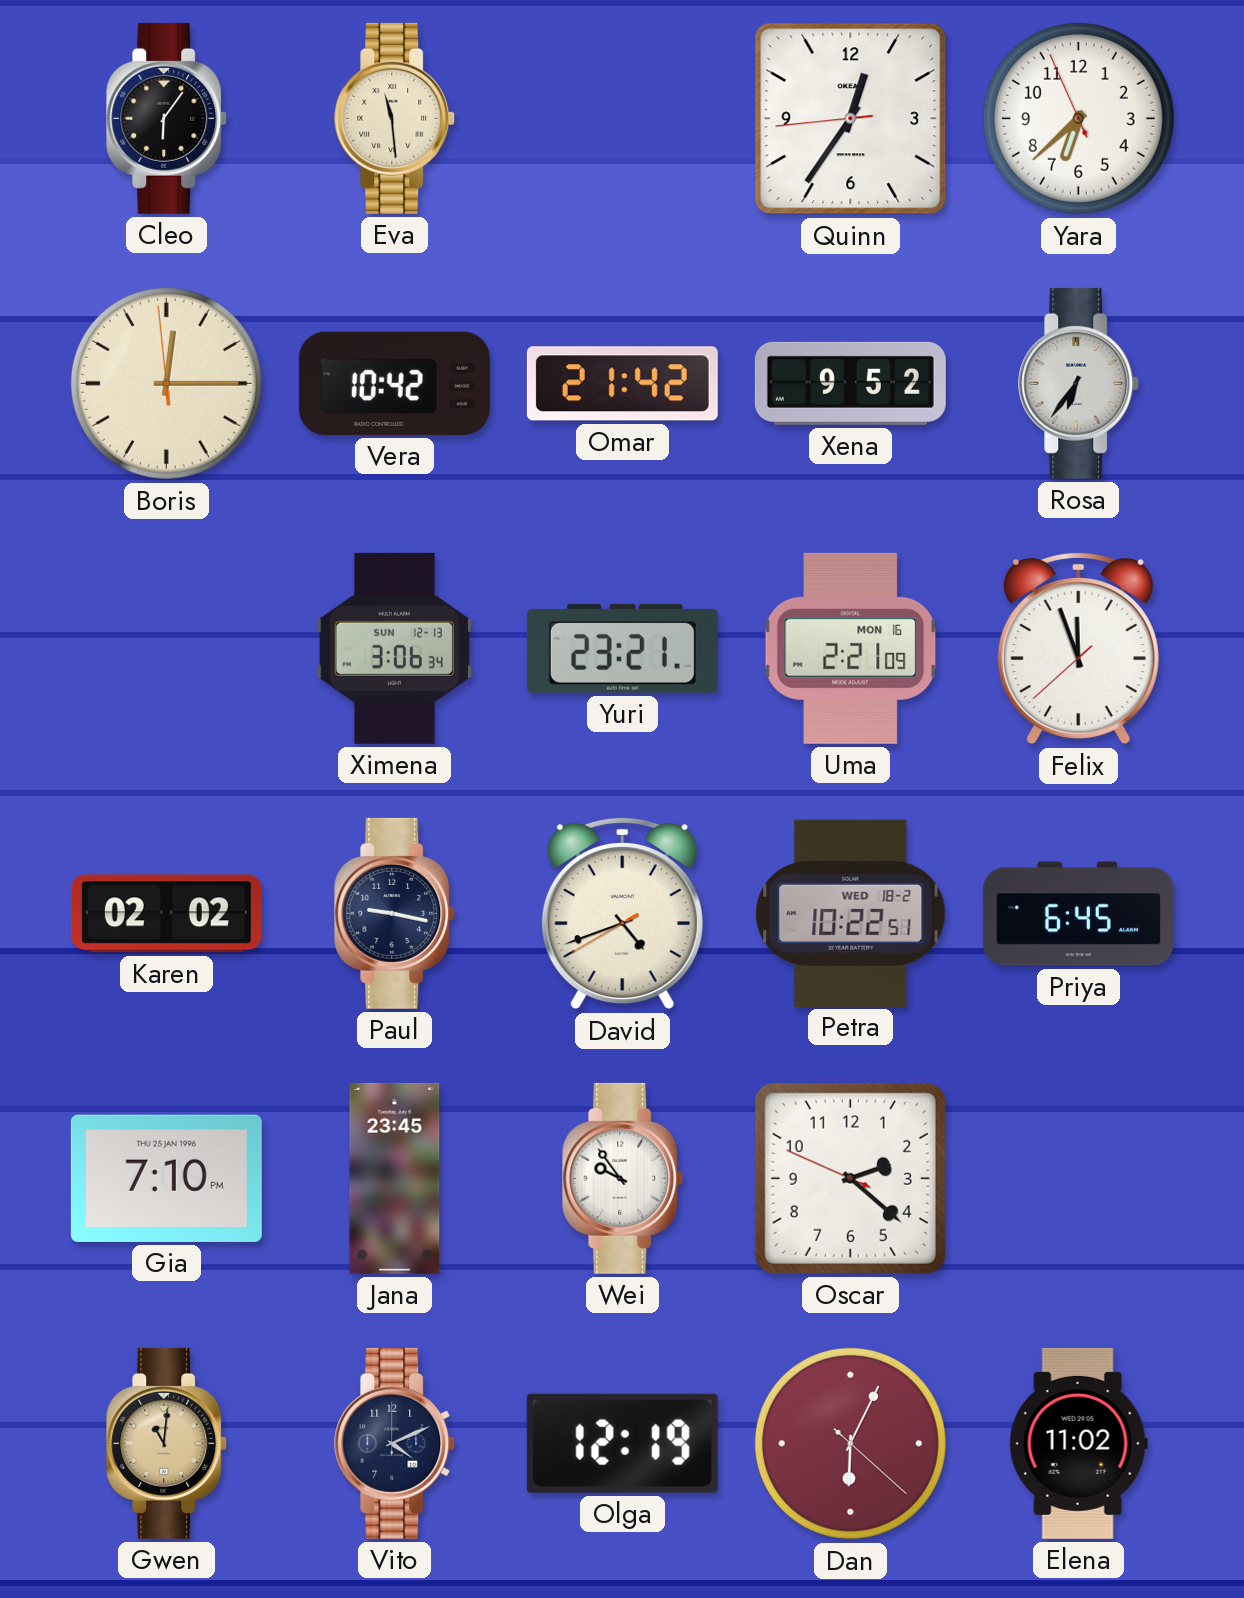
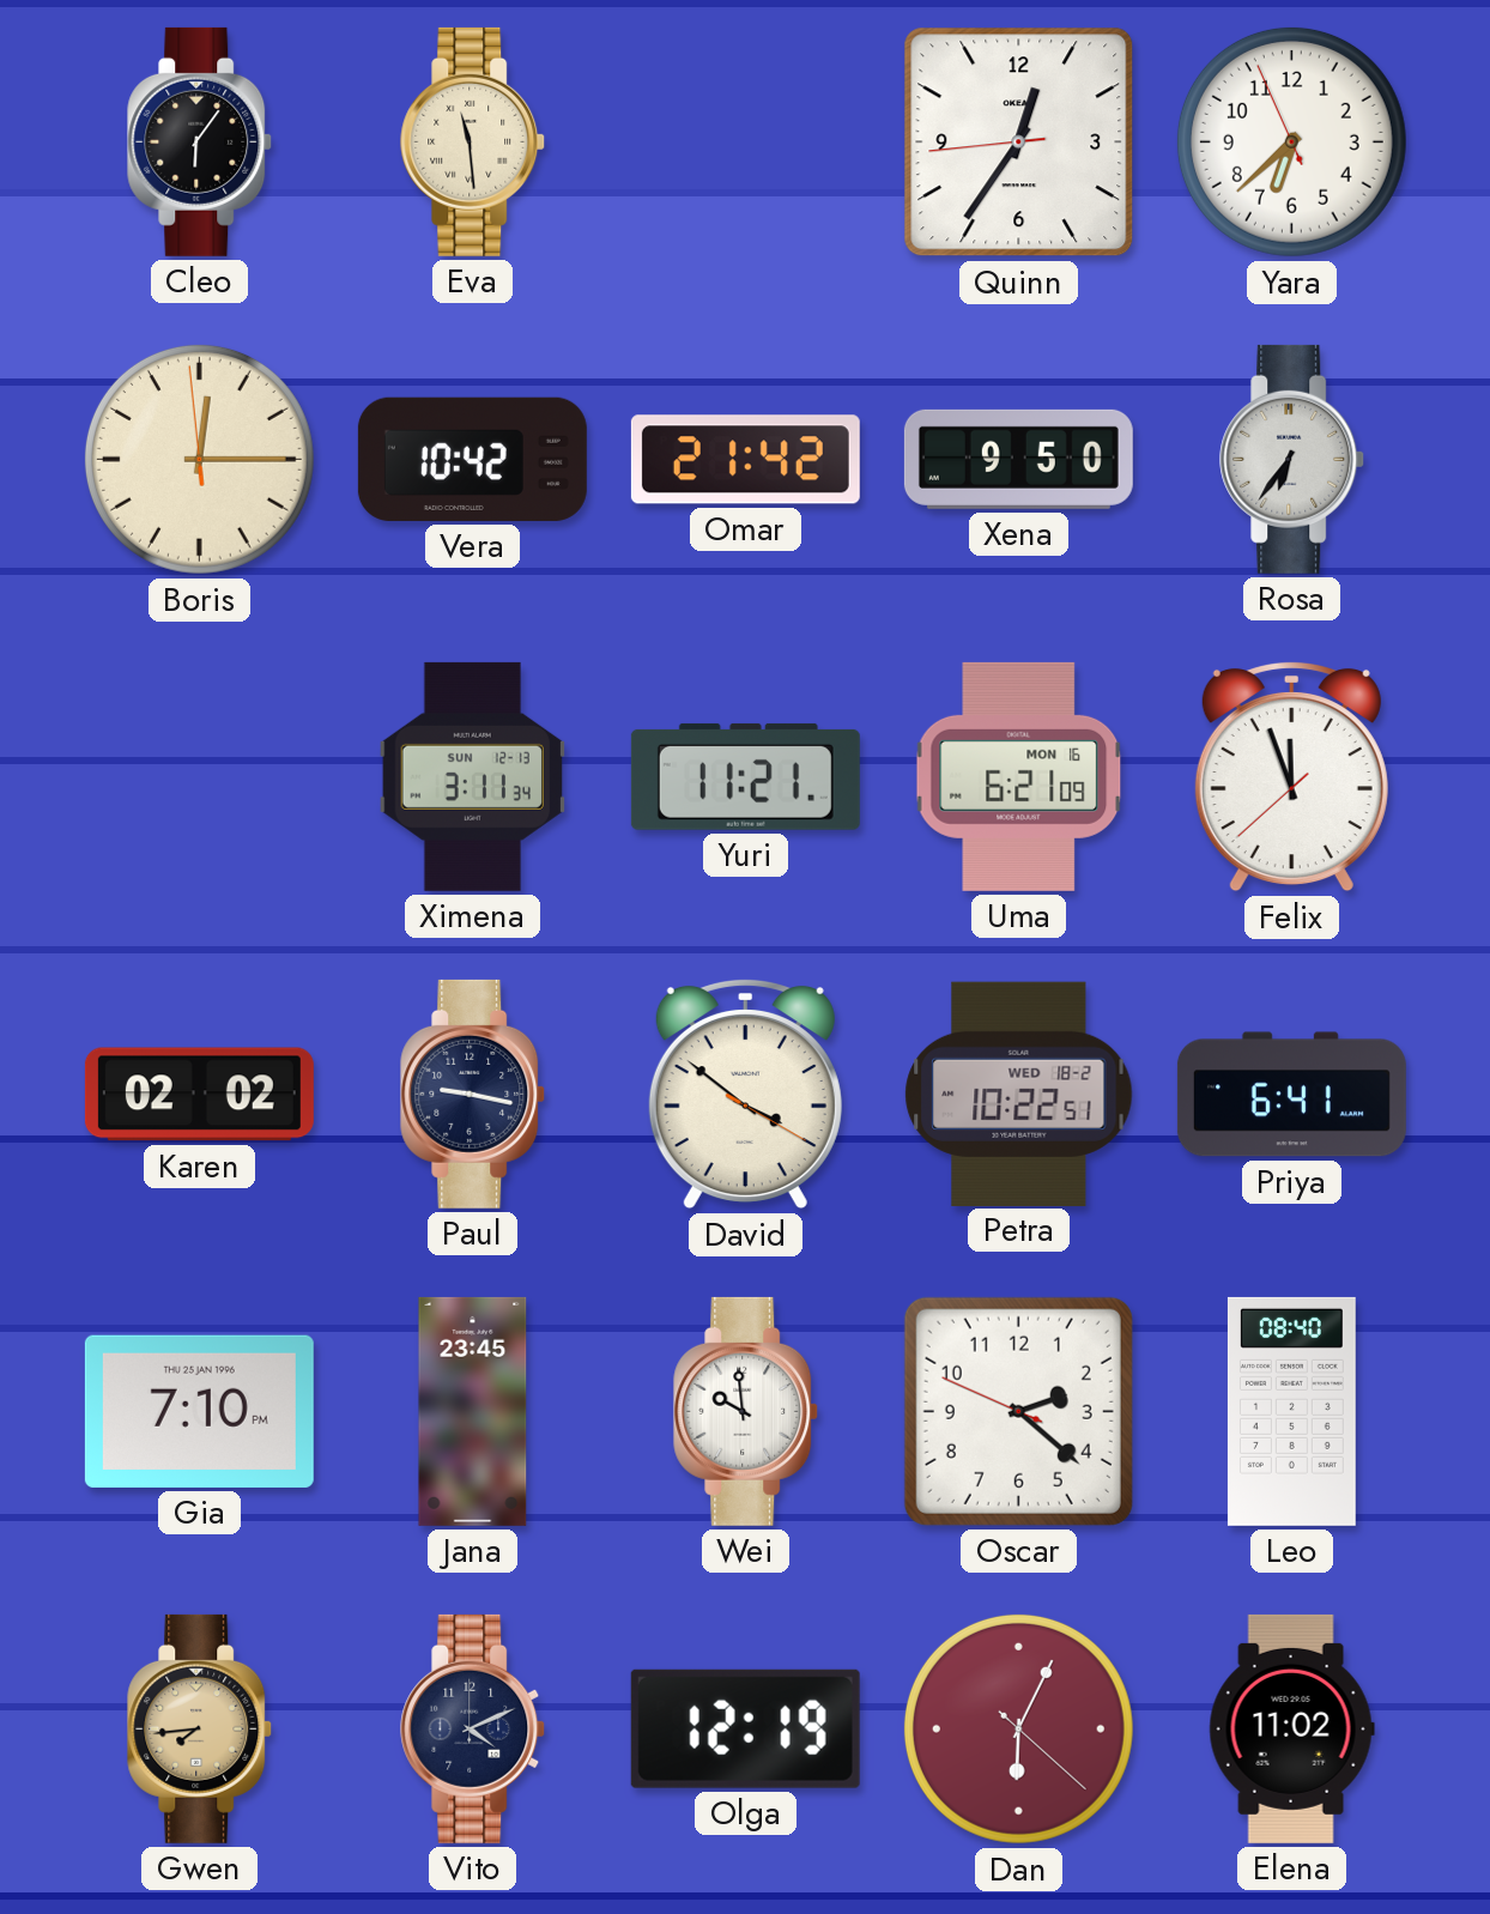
Xena: 9:52 -> 9:50 (1018, 459)
Ximena: 3:06 -> 3:11 (472, 776)
Yuri: 23:21 -> 11:21 (745, 776)
Uma: 2:21 -> 6:21 (1019, 776)
David: 4:41 -> 3:51 (745, 1094)
Priya: 6:45 -> 6:41 (1291, 1095)
Wei: 9:54 -> 9:59 (746, 1411)
Leo: none -> 08:40 (1291, 1411)
Gwen: 11:01 -> 7:44 (200, 1728)
